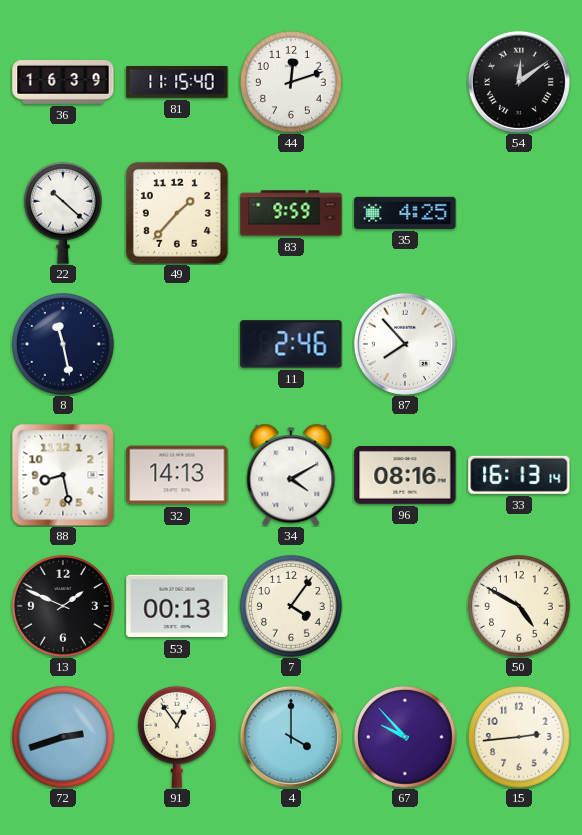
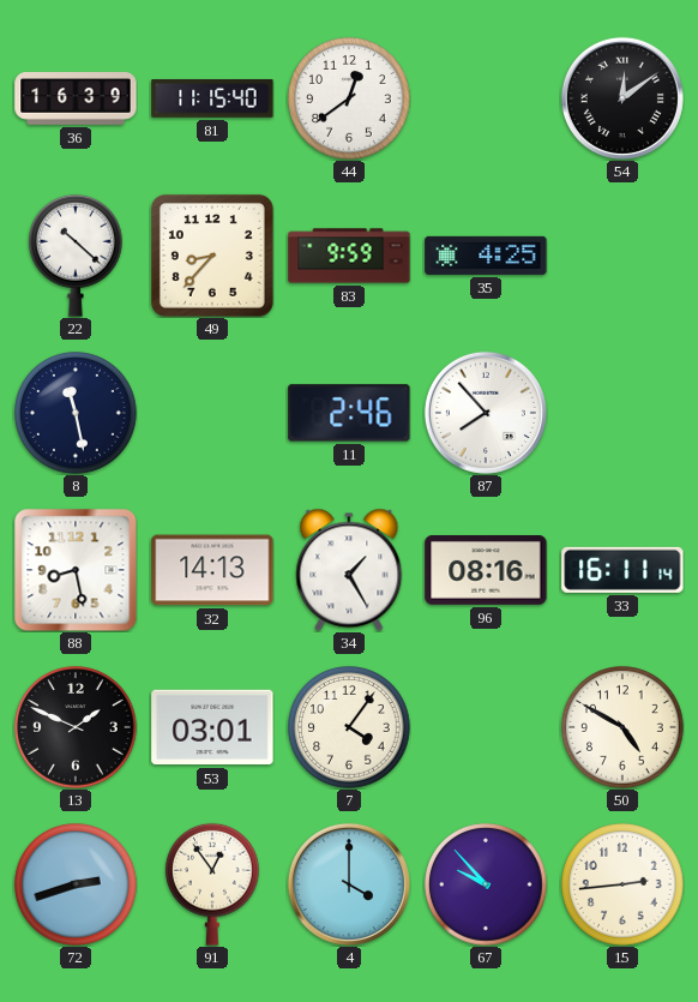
44: 12:12 -> 12:39 (349, 98)
49: 1:37 -> 8:37 (212, 256)
34: 4:10 -> 1:25 (349, 570)
33: 16:13 -> 16:11 (622, 570)
53: 00:13 -> 03:01 (212, 727)
